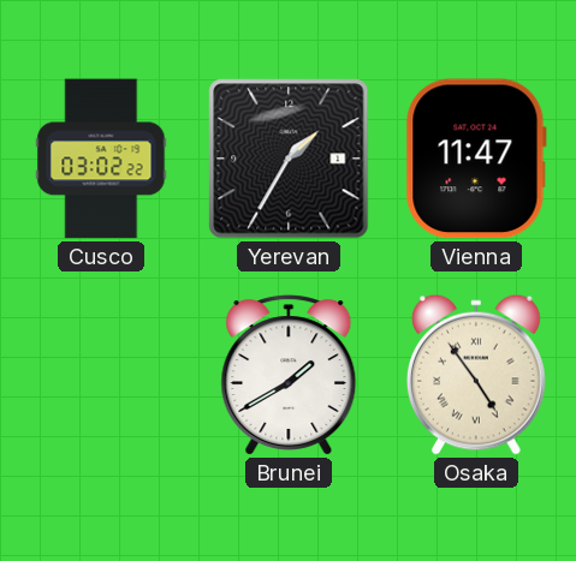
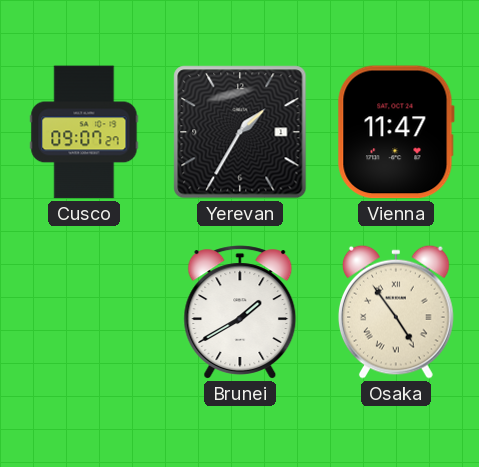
Cusco: 03:02 -> 09:07 (84, 132)
